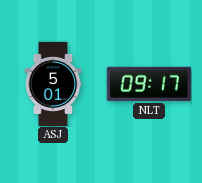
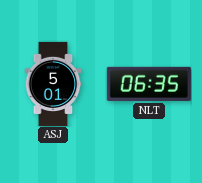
NLT: 09:17 -> 06:35 (149, 84)
